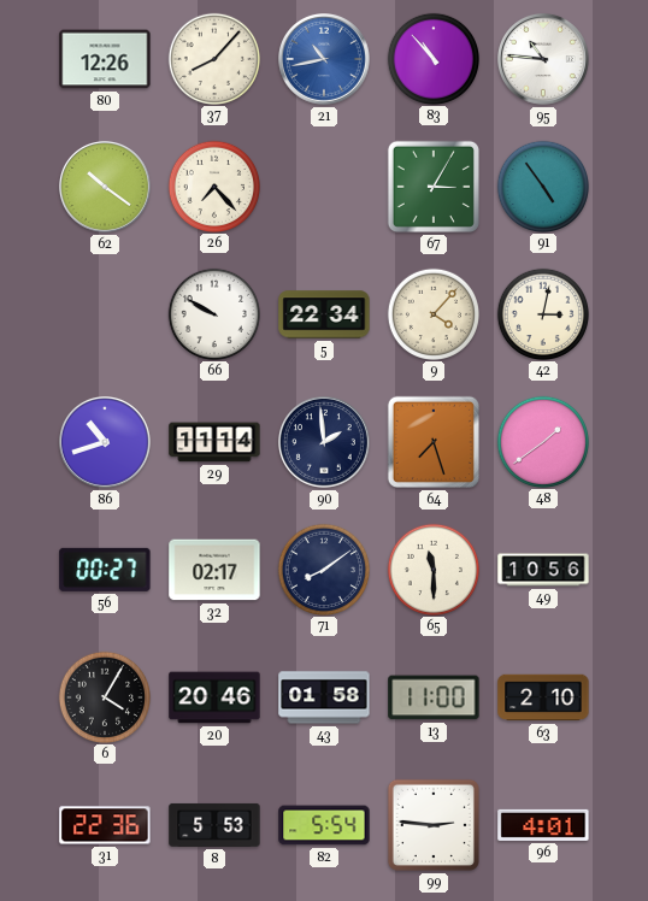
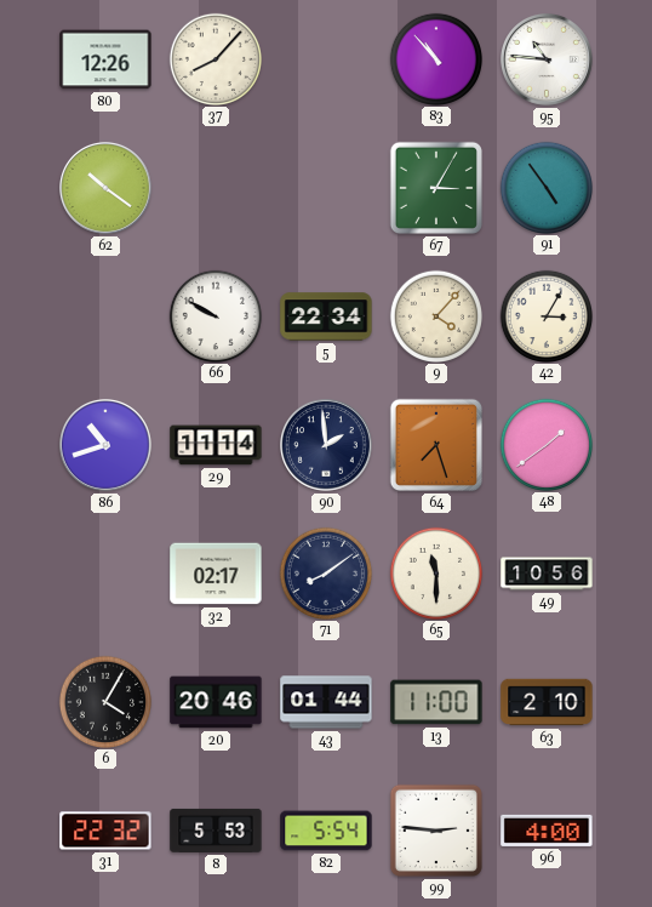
21: 10:43 -> none (325, 60)
26: 7:23 -> none (213, 185)
42: 3:02 -> 3:05 (545, 315)
56: 00:27 -> none (105, 570)
43: 01:58 -> 01:44 (326, 702)
31: 22:36 -> 22:32 (105, 831)
96: 4:01 -> 4:00 (547, 831)
